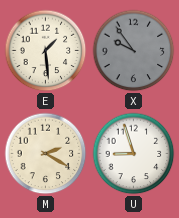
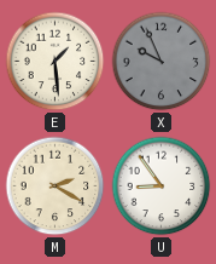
X: 9:54 -> 9:56 (162, 62)
U: 8:57 -> 8:54 (162, 186)
